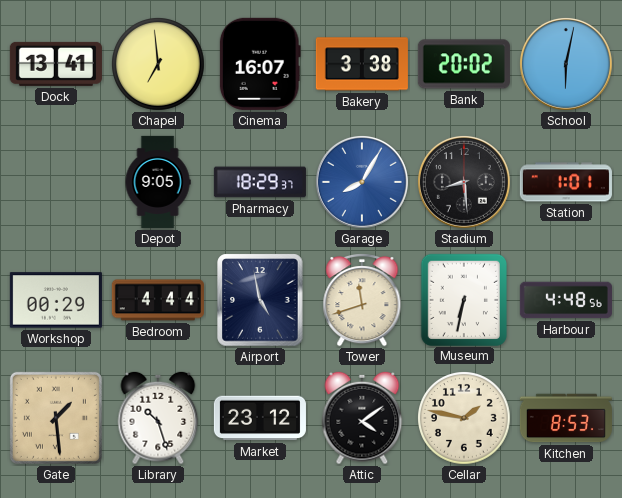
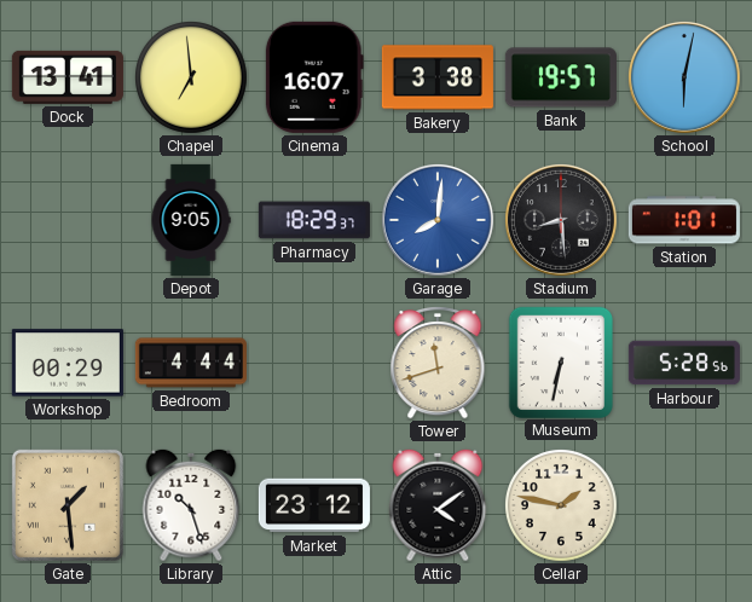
Bank: 20:02 -> 19:57 (561, 77)
Garage: 8:05 -> 8:01 (438, 220)
Airport: 4:58 -> none (260, 300)
Harbour: 4:48 -> 5:28 (684, 363)
Kitchen: 8:53 -> none (566, 418)
